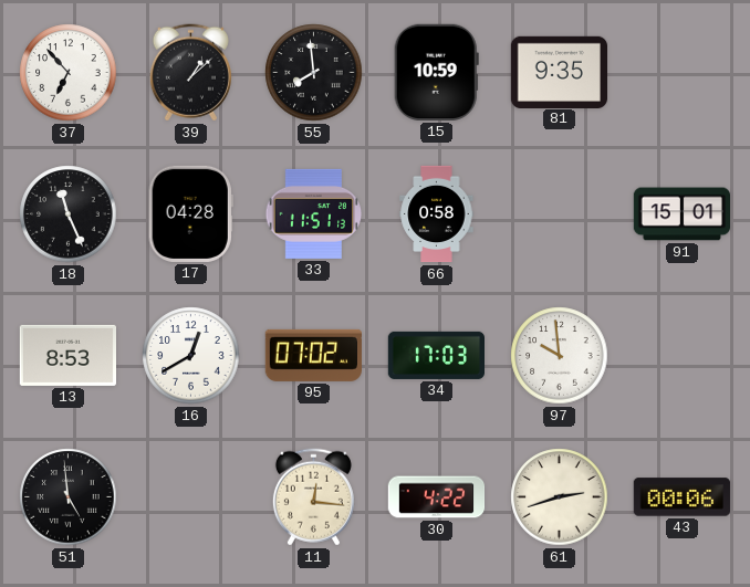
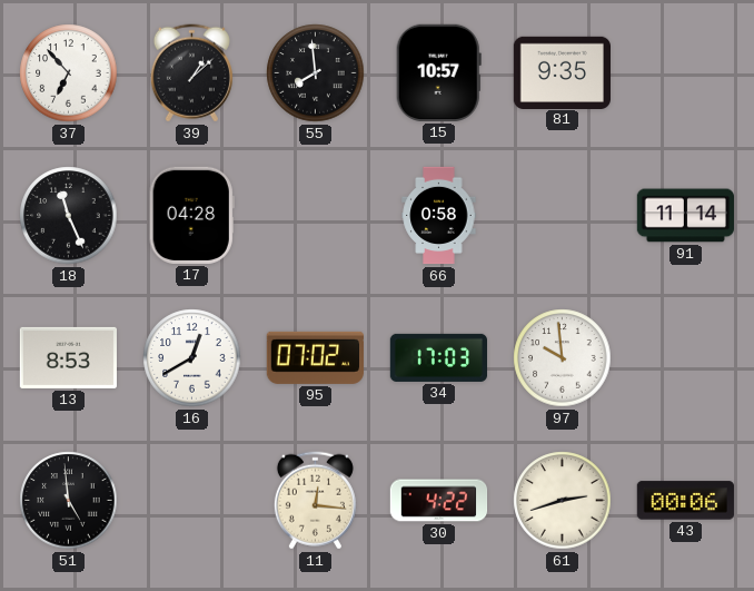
15: 10:59 -> 10:57 (438, 72)
33: 11:51 -> none (314, 213)
91: 15:01 -> 11:14 (685, 216)
